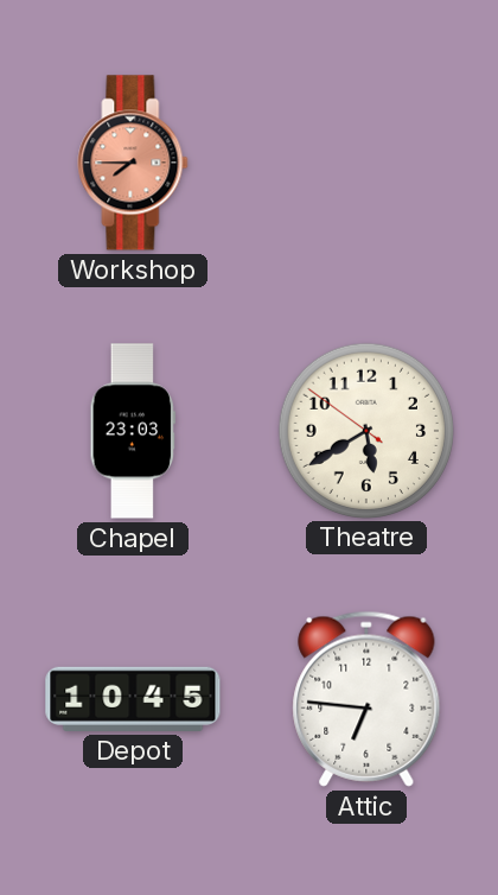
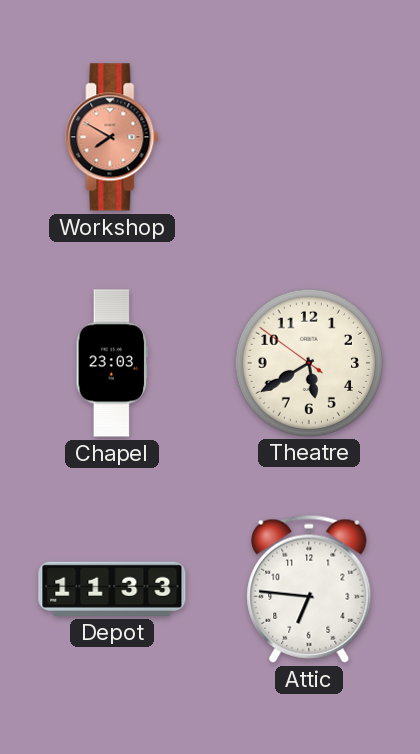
Workshop: 7:45 -> 7:50 (112, 137)
Depot: 10:45 -> 11:33 (112, 589)
